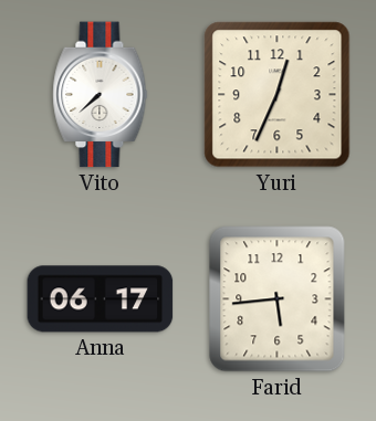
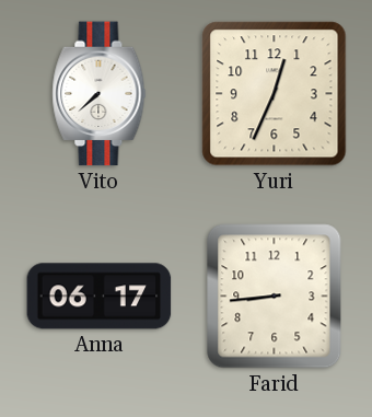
Farid: 5:44 -> 8:44 (275, 297)
